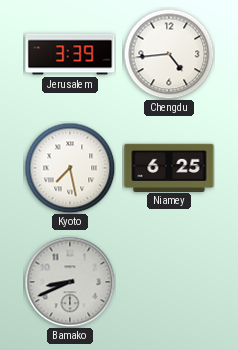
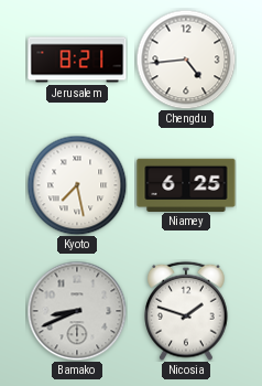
Jerusalem: 3:39 -> 8:21 (77, 60)
Nicosia: none -> 1:48 (186, 311)
